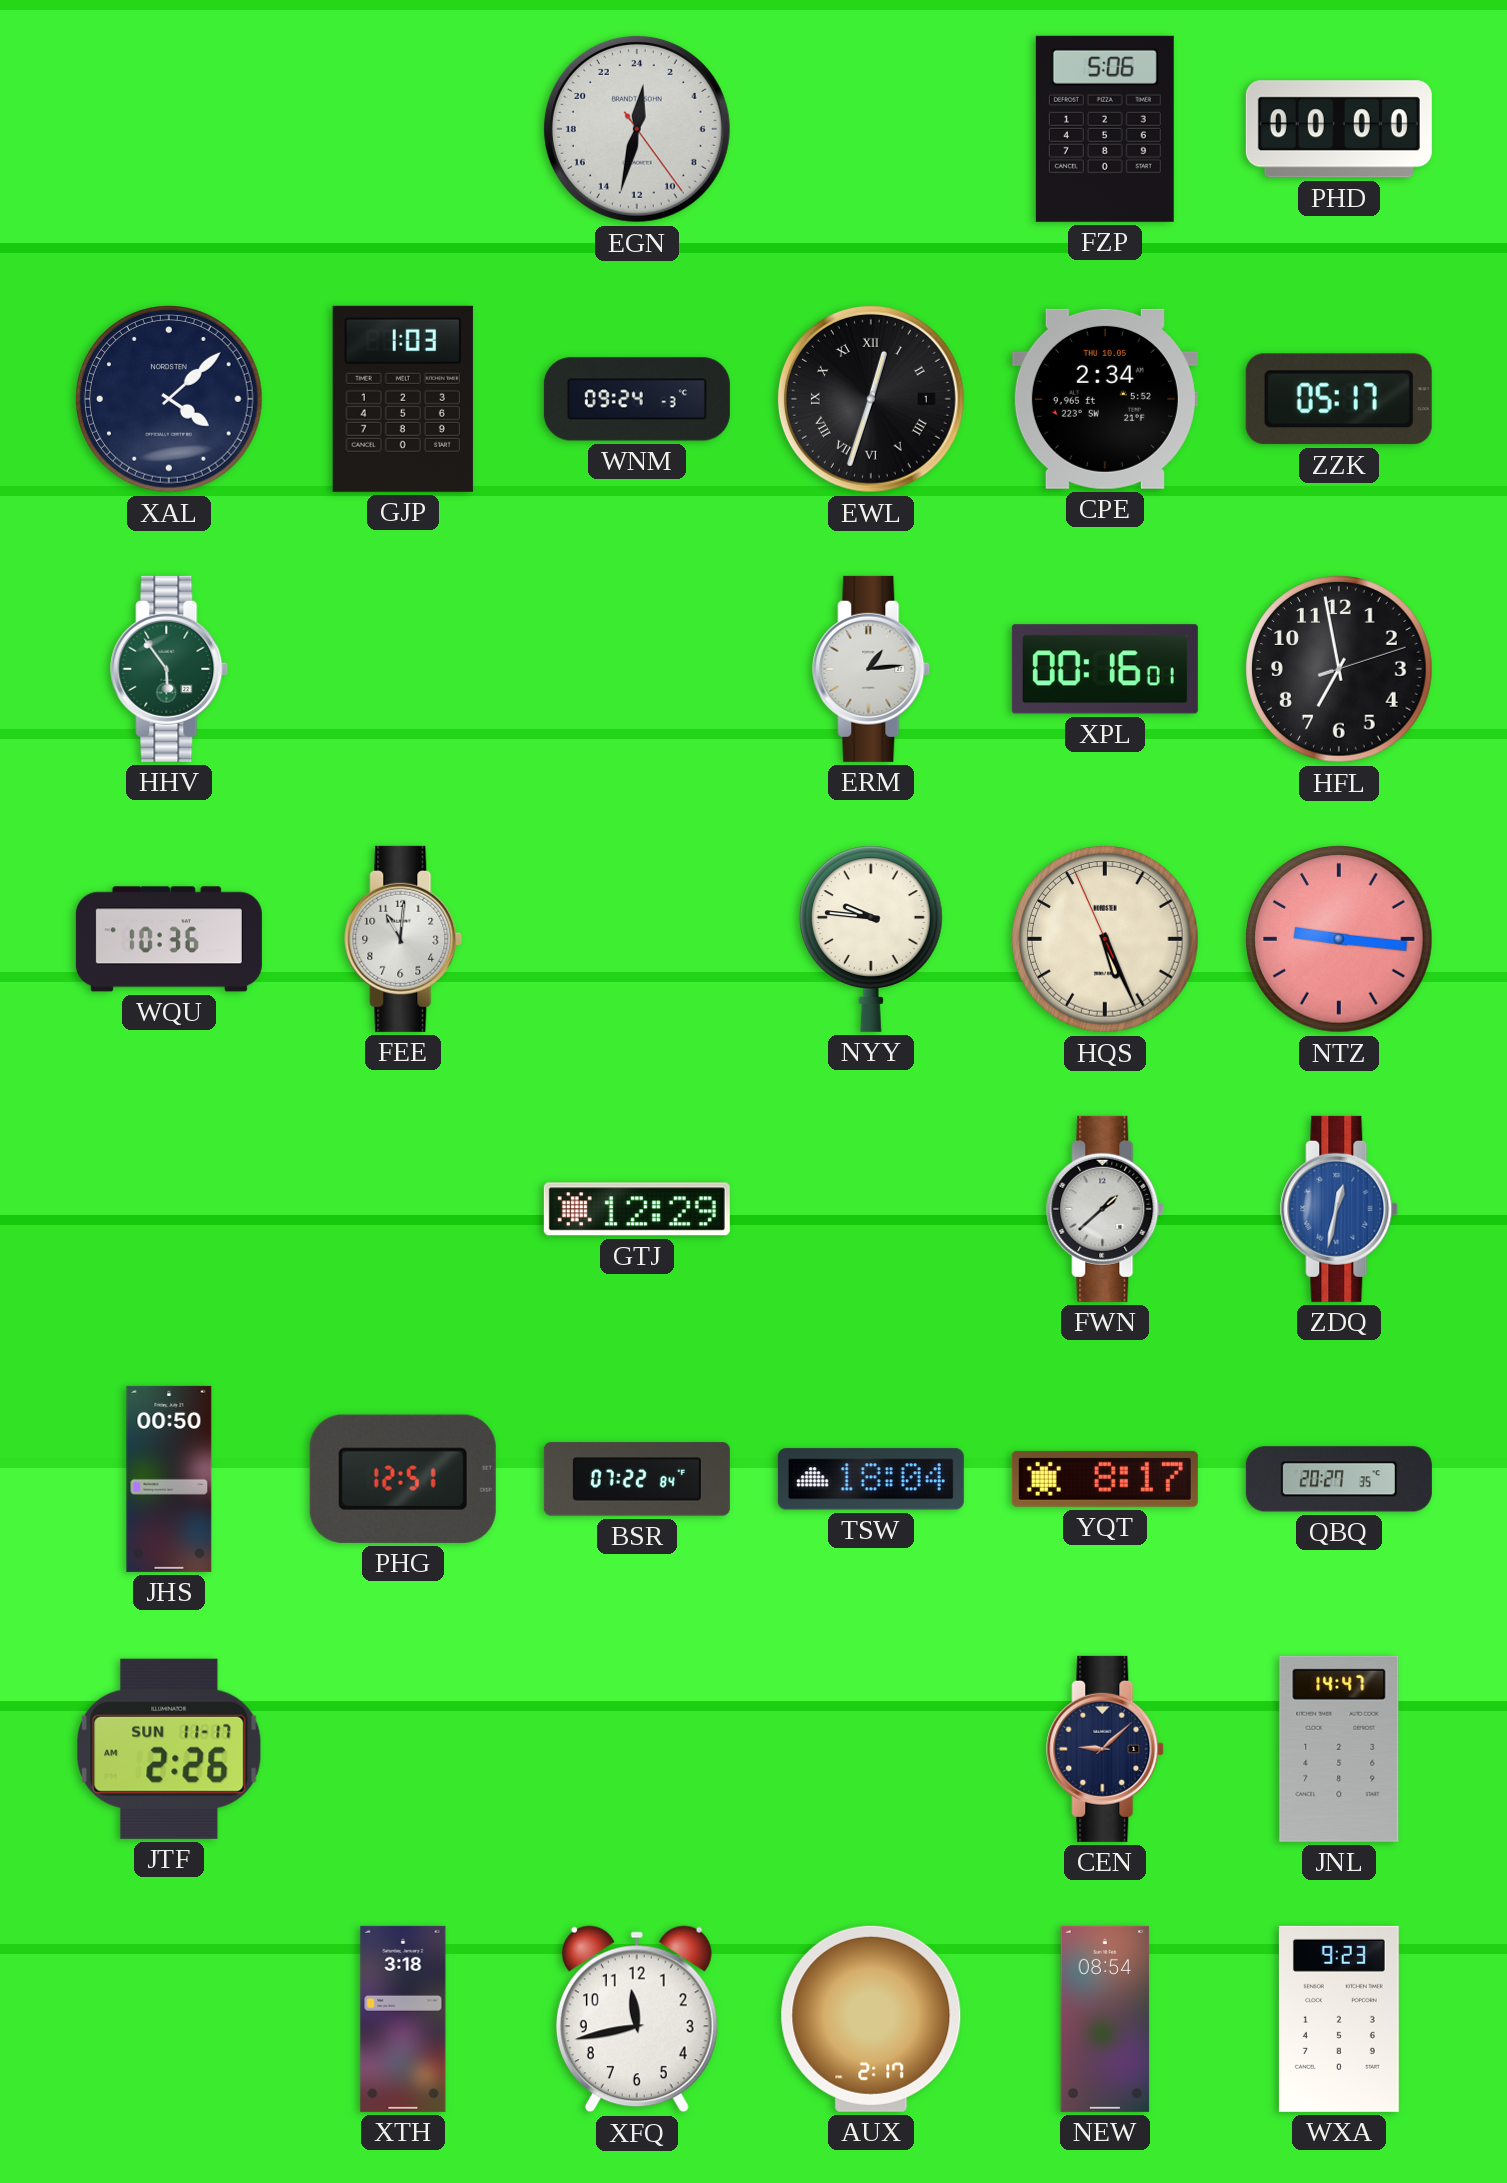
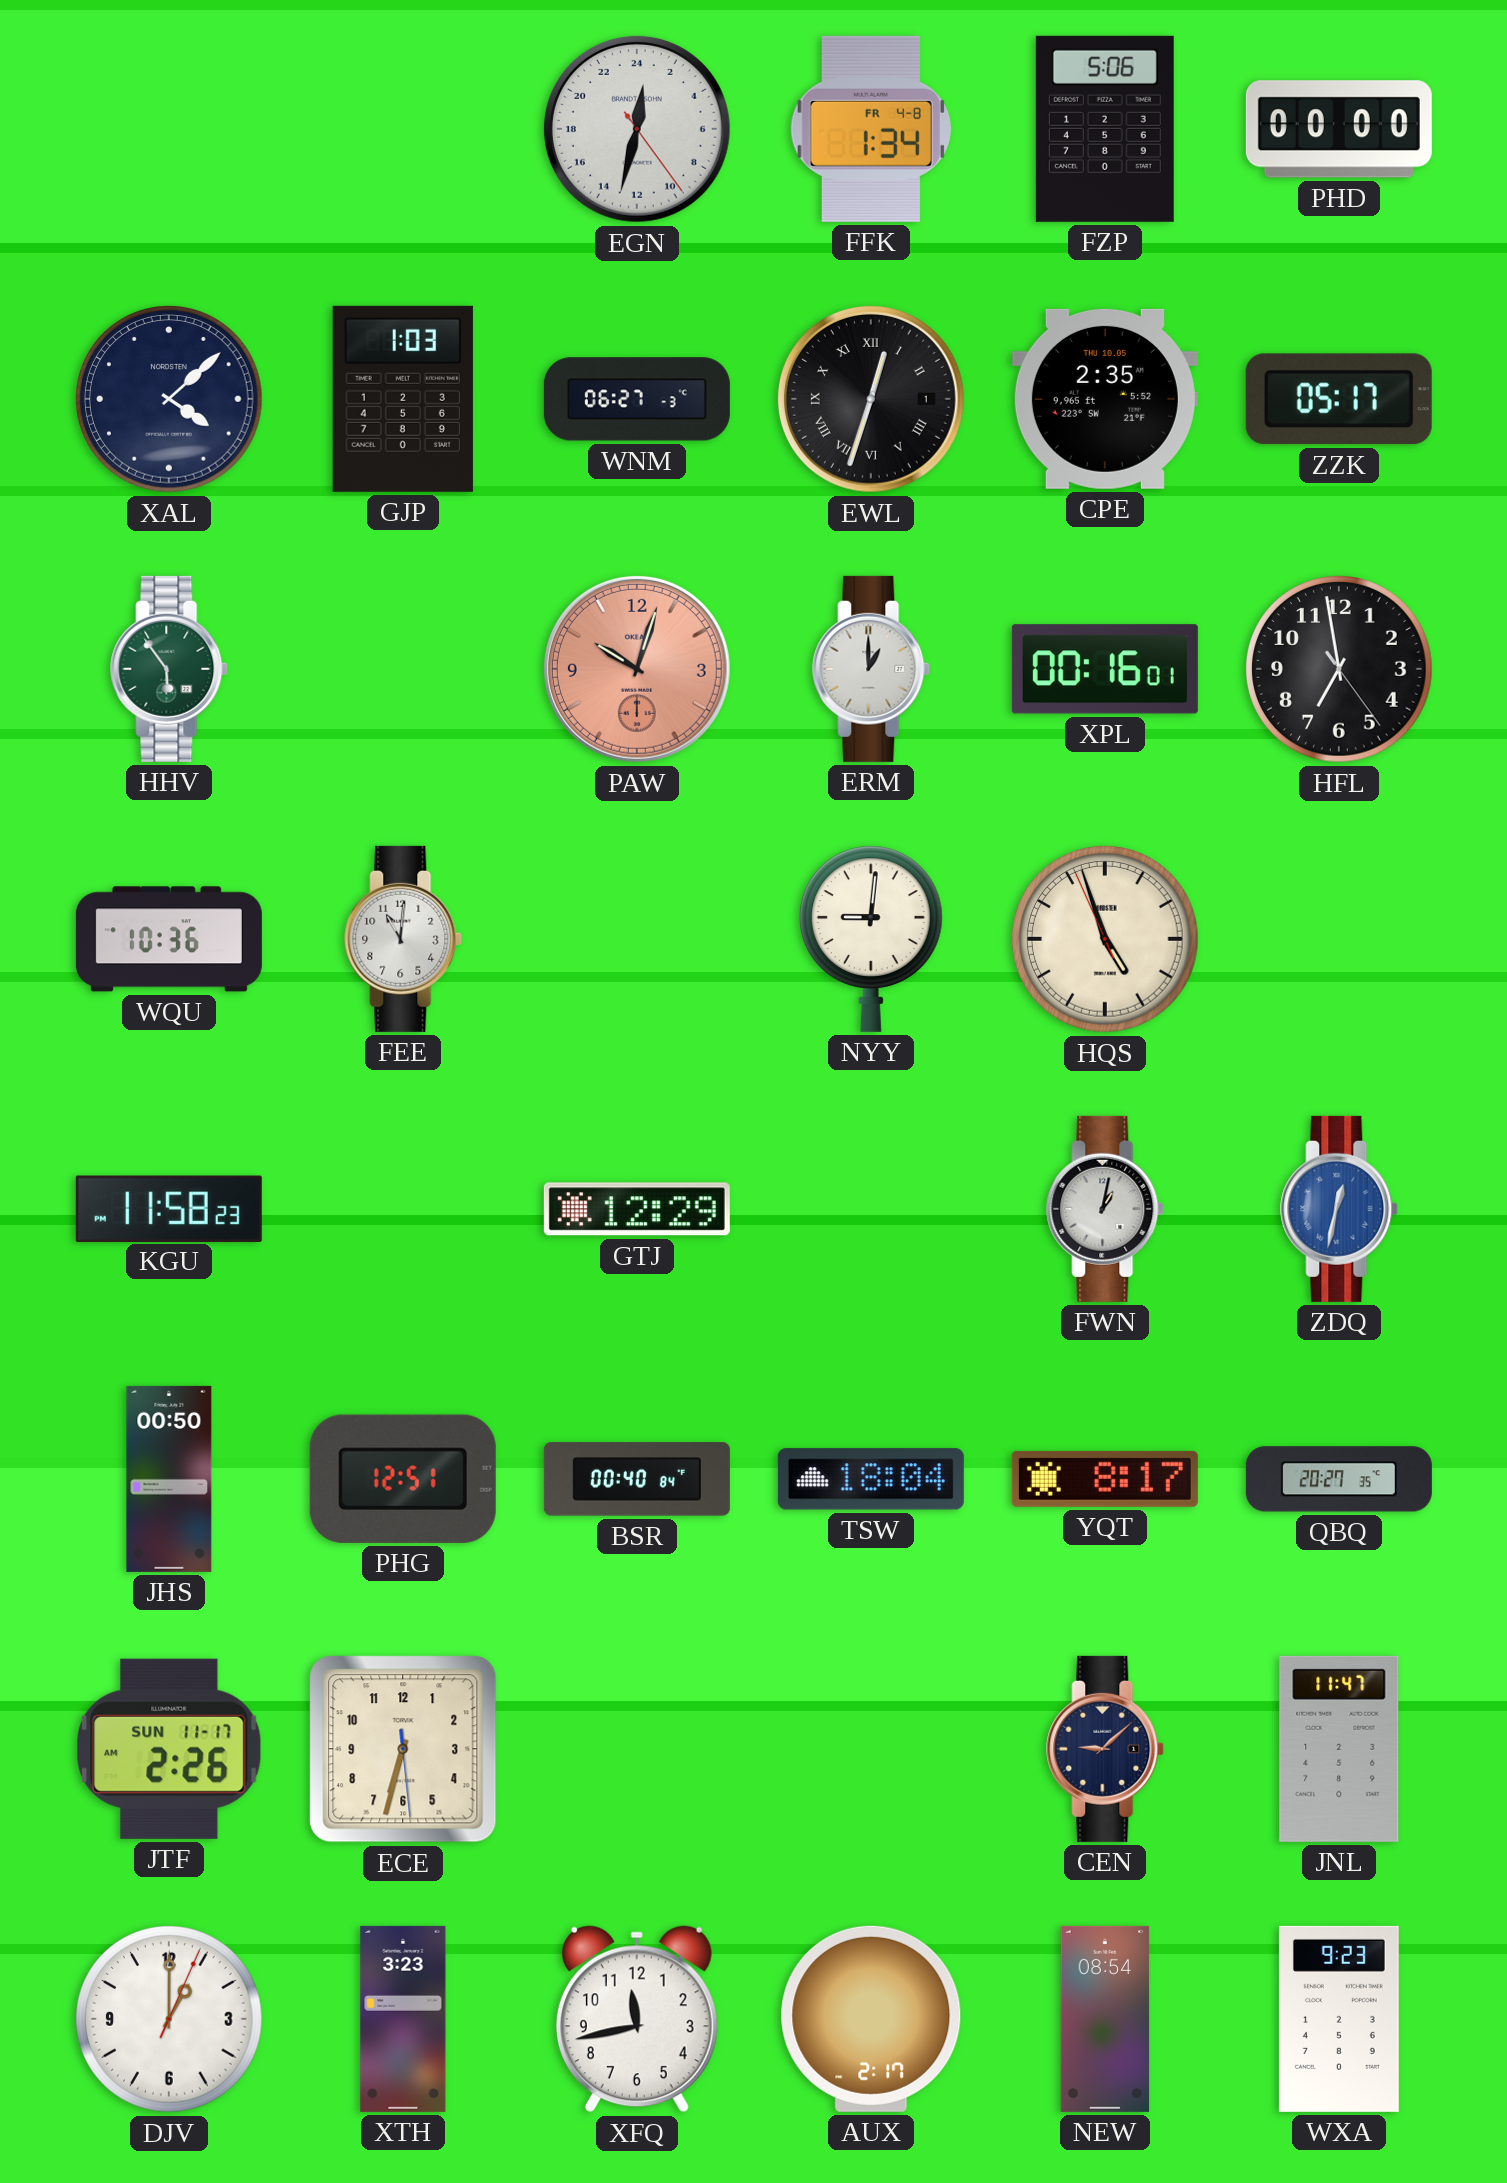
FFK: none -> 1:34 (871, 129)
WNM: 09:24 -> 06:27 (637, 399)
CPE: 2:34 -> 2:35 (1105, 399)
PAW: none -> 10:03 (637, 669)
ERM: 1:14 -> 1:00 (872, 669)
HFL: 6:58:12 -> 6:58:24 (1339, 669)
NYY: 9:46 -> 9:01 (871, 939)
HQS: 5:25 -> 4:56 (1105, 939)
NTZ: 9:16 -> none (1339, 939)
KGU: none -> 11:58 (169, 1208)
FWN: 1:38 -> 1:02 (1106, 1209)
BSR: 07:22 -> 00:40 (637, 1479)
ECE: none -> 6:32 (403, 1749)
JNL: 14:47 -> 11:47 (1339, 1749)
DJV: none -> 1:00 (169, 2019)
XTH: 3:18 -> 3:23 (403, 2019)
